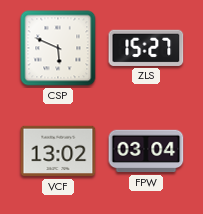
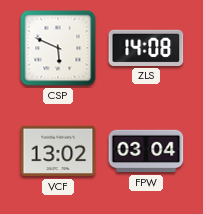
ZLS: 15:27 -> 14:08 (146, 48)
